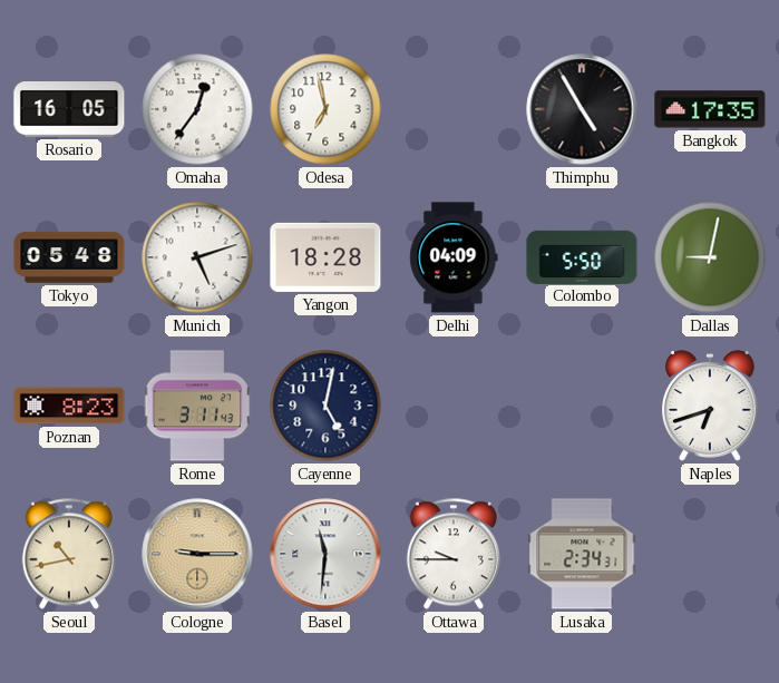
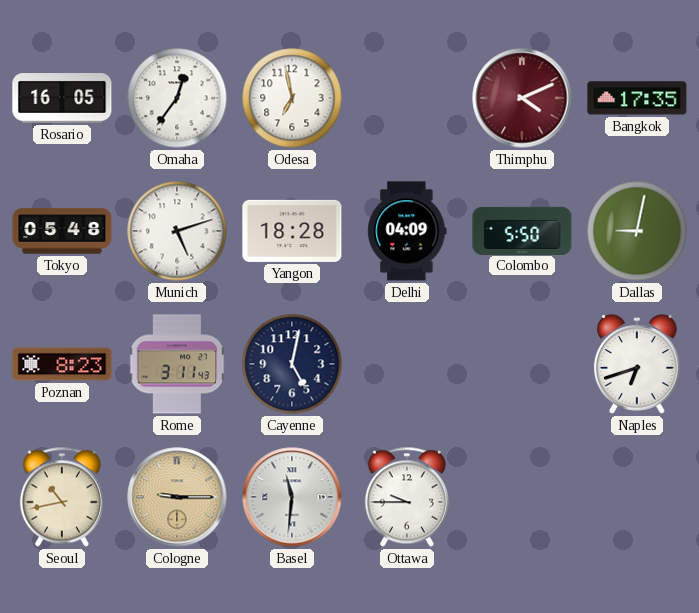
Thimphu: 4:55 -> 4:11 (522, 98)
Thimphu dial: black -> burgundy (522, 98)
Lusaka: 2:34 -> none (582, 554)
